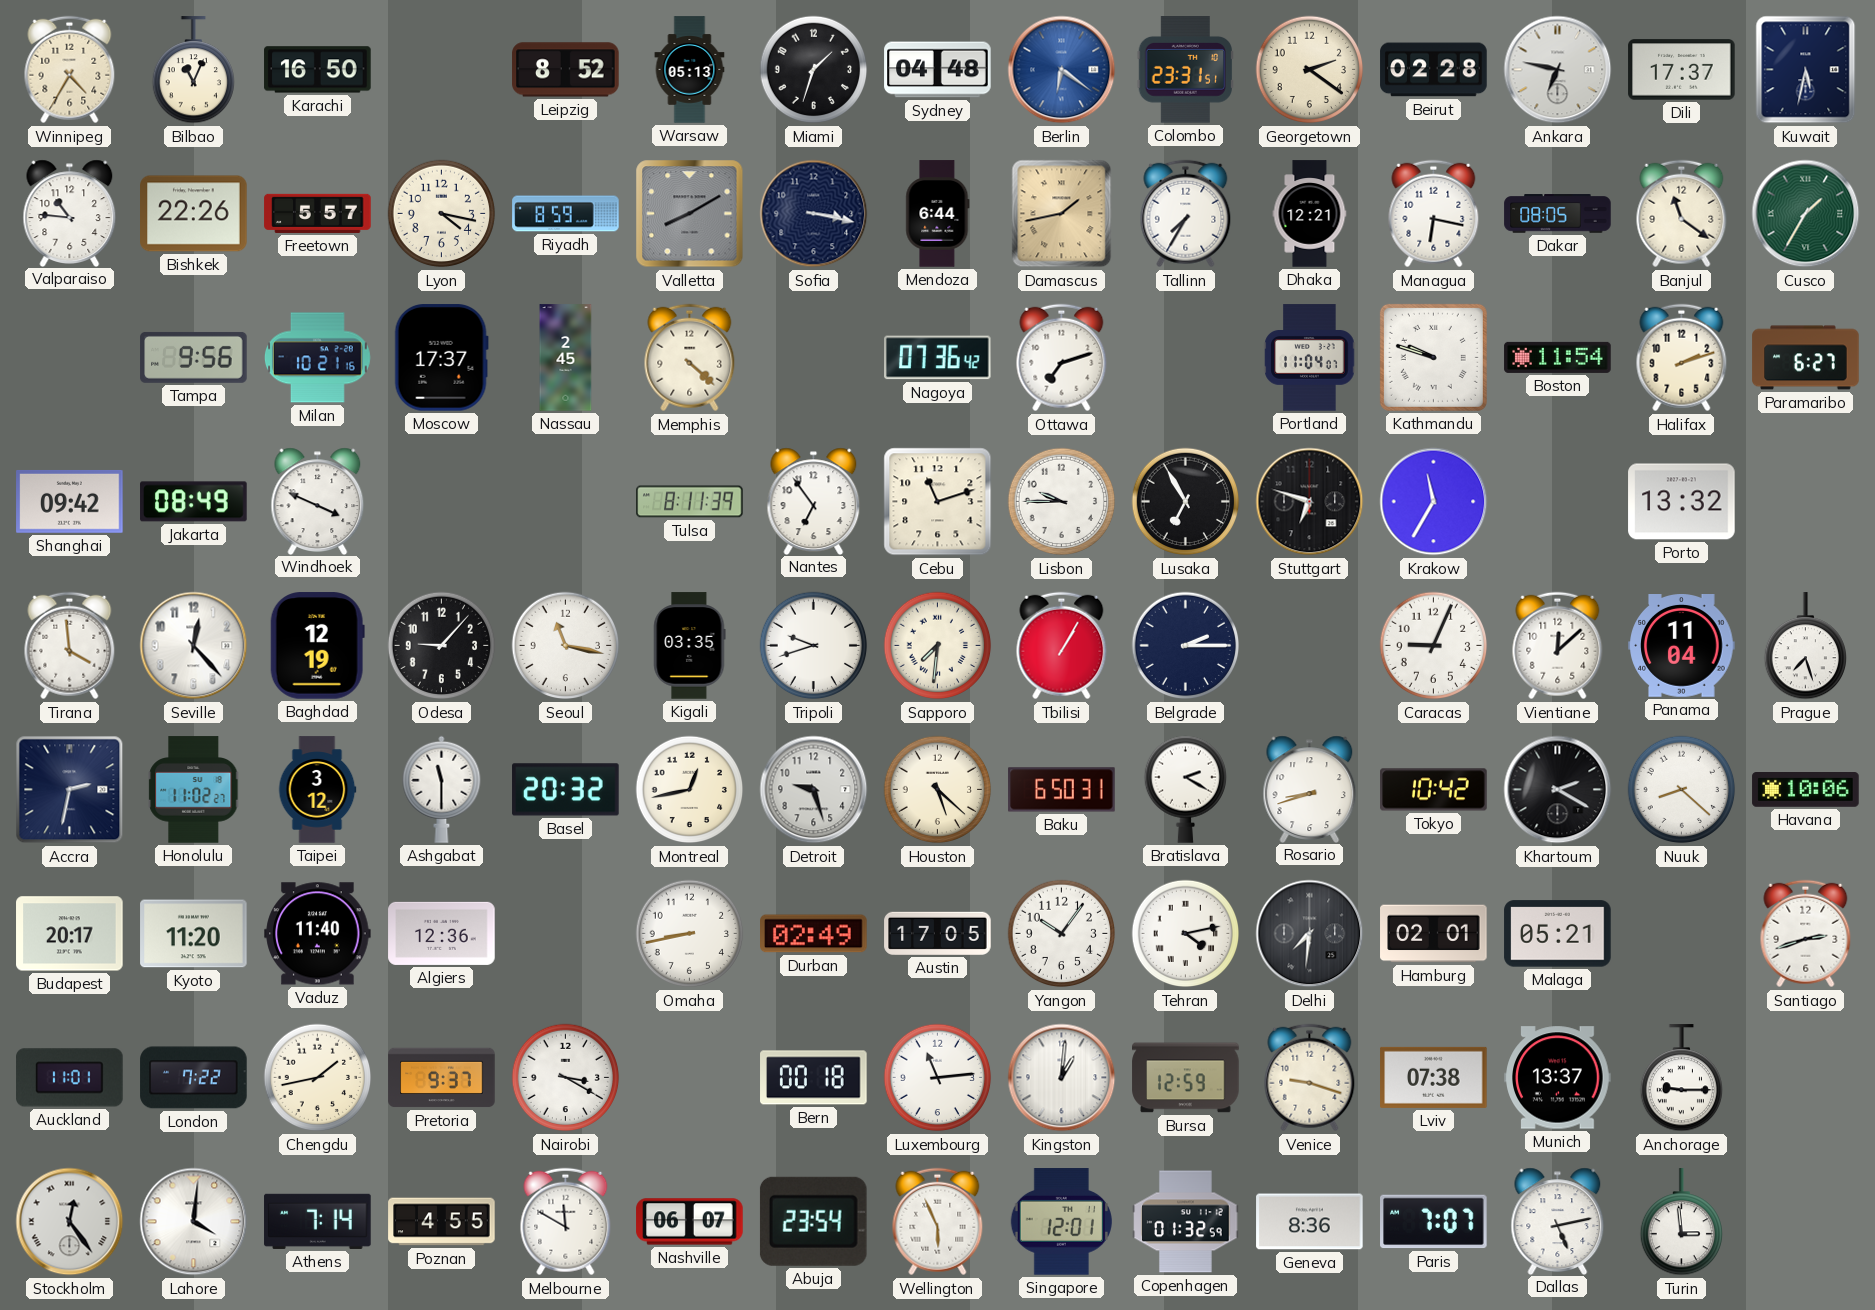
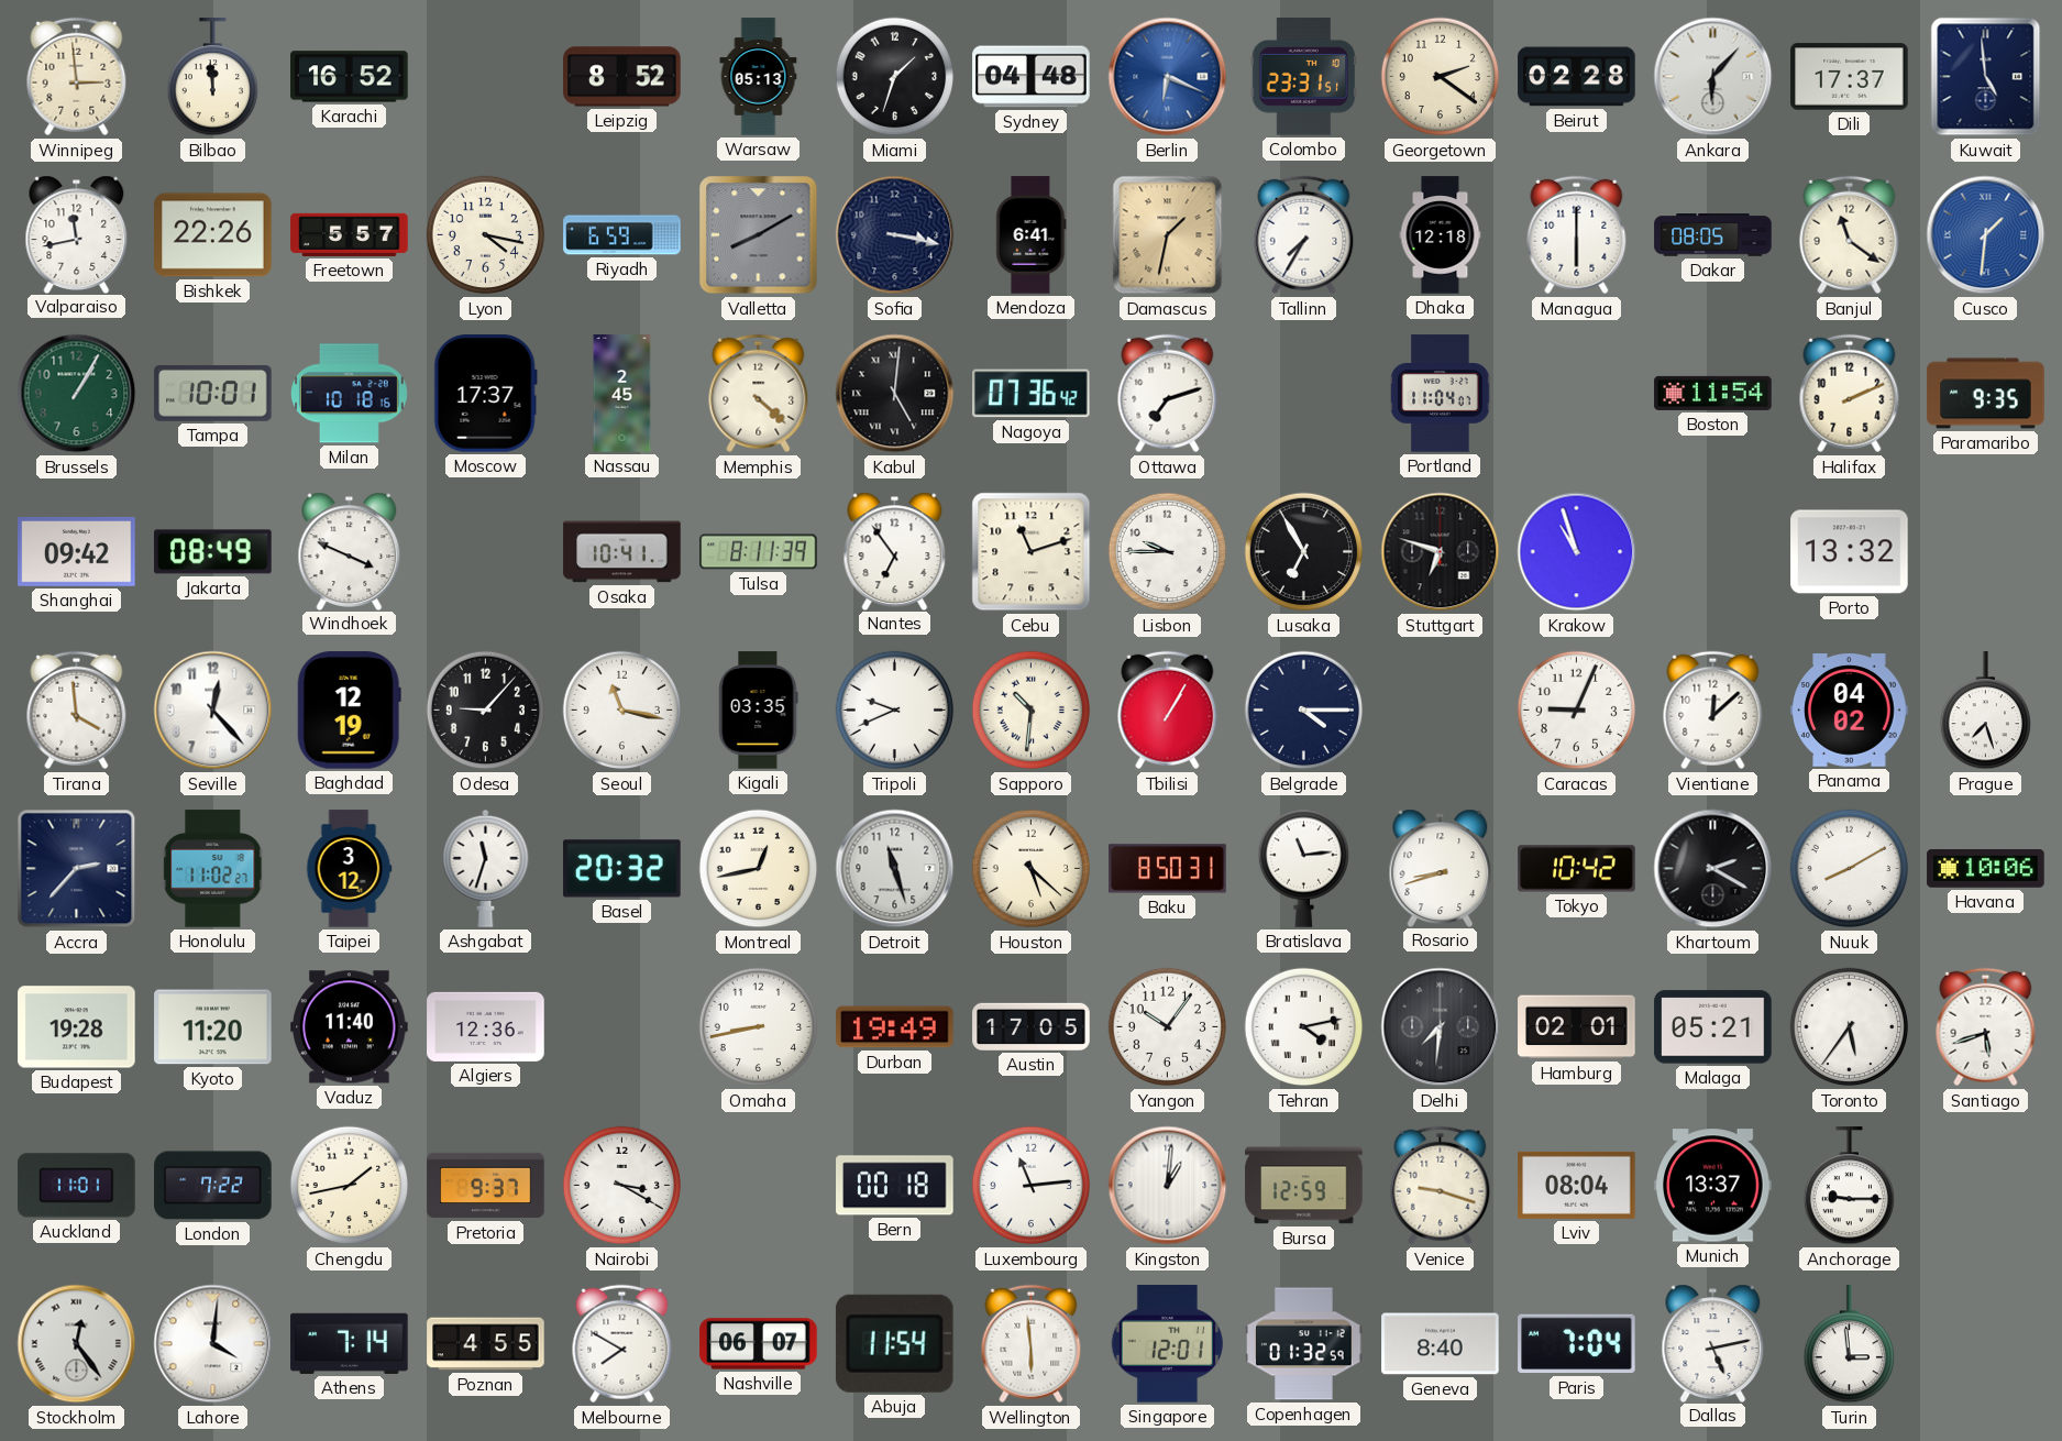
Winnipeg: 4:35 -> 2:59 (77, 77)
Bilbao: 11:04 -> 11:59 (212, 77)
Karachi: 16:50 -> 16:52 (350, 77)
Berlin: 6:21 -> 6:19 (1168, 77)
Ankara: 6:47 -> 6:07 (1713, 77)
Kuwait: 5:32 -> 4:59 (1986, 77)
Valparaiso: 10:46 -> 11:43 (77, 234)
Riyadh: 8:59 -> 6:59 (622, 235)
Mendoza: 6:44 -> 6:41 (1032, 235)
Damascus: 1:43 -> 1:32 (1168, 235)
Dhaka: 12:21 -> 12:18 (1441, 235)
Managua: 6:17 -> 6:00 (1577, 235)
Cusco: 1:35 -> 1:31 (1986, 235)
Cusco dial: green -> blue (1986, 235)
Brussels: none -> 1:05 (77, 394)
Tampa: 9:56 -> 10:01 (213, 393)
Milan: 10:21 -> 10:18 (349, 394)
Kabul: none -> 5:01 (895, 394)
Kathmandu: 9:48 -> none (1433, 357)
Halifax: 2:12 -> 2:11 (1850, 394)
Paramaribo: 6:27 -> 9:35 (1986, 394)
Osaka: none -> 10:41 (622, 552)
Krakow: 11:35 -> 10:57 (1577, 552)
Tripoli: 9:42 -> 9:41 (895, 711)
Sapporo: 7:31 -> 10:31 (1032, 711)
Belgrade: 2:15 -> 4:15 (1304, 711)
Panama: 11:04 -> 04:02 (1850, 711)
Accra: 2:32 -> 2:37 (77, 869)
Ashgabat: 11:30 -> 11:33 (486, 868)
Detroit: 9:27 -> 11:27 (895, 869)
Baku: 6:50 -> 8:50 (1168, 869)
Bratislava: 2:20 -> 11:14 (1303, 868)
Nuuk: 8:22 -> 8:10 (1850, 869)
Budapest: 20:17 -> 19:28 (77, 1027)
Durban: 02:49 -> 19:49 (895, 1027)
Toronto: none -> 5:36 (1850, 1027)
Santiago: 2:42 -> 5:42 (1986, 1027)
Lviv: 07:38 -> 08:04 (1577, 1185)
Melbourne: 11:50 -> 7:50 (622, 1344)
Abuja: 23:54 -> 11:54 (894, 1343)
Wellington: 5:56 -> 5:59 (1032, 1344)
Geneva: 8:36 -> 8:40 (1441, 1344)
Paris: 7:07 -> 7:04 (1577, 1344)
